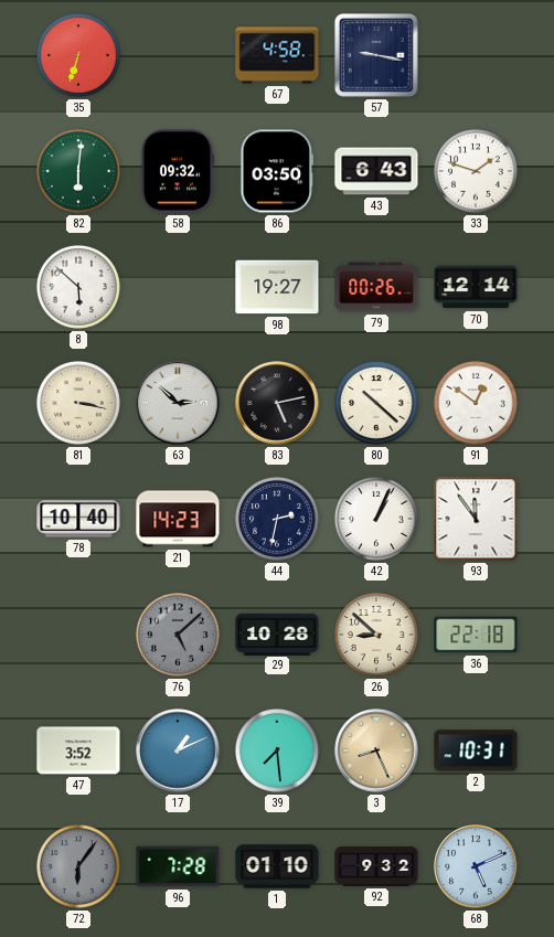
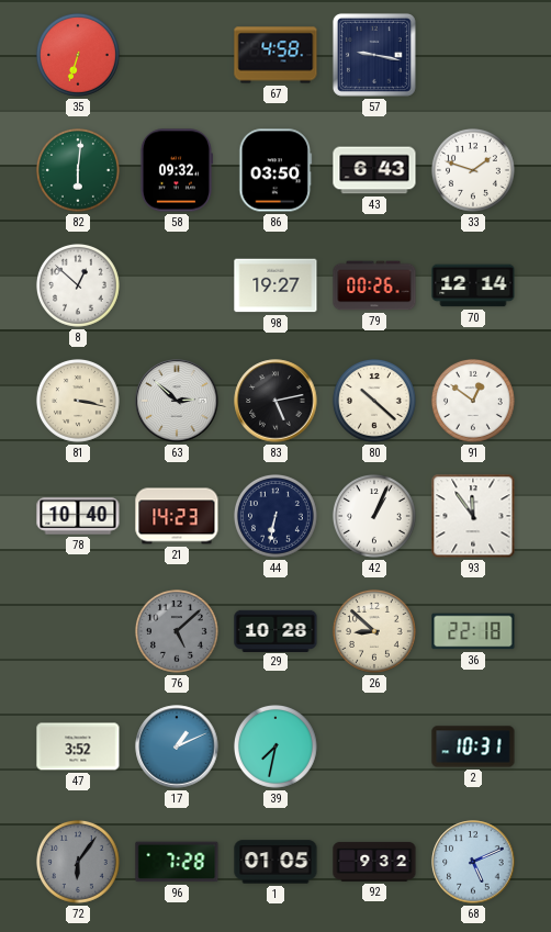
8: 5:52 -> 12:52 (78, 285)
44: 2:32 -> 6:32 (275, 516)
39: 7:29 -> 7:32 (275, 746)
3: 8:26 -> none (376, 750)
1: 01:10 -> 01:05 (275, 862)
